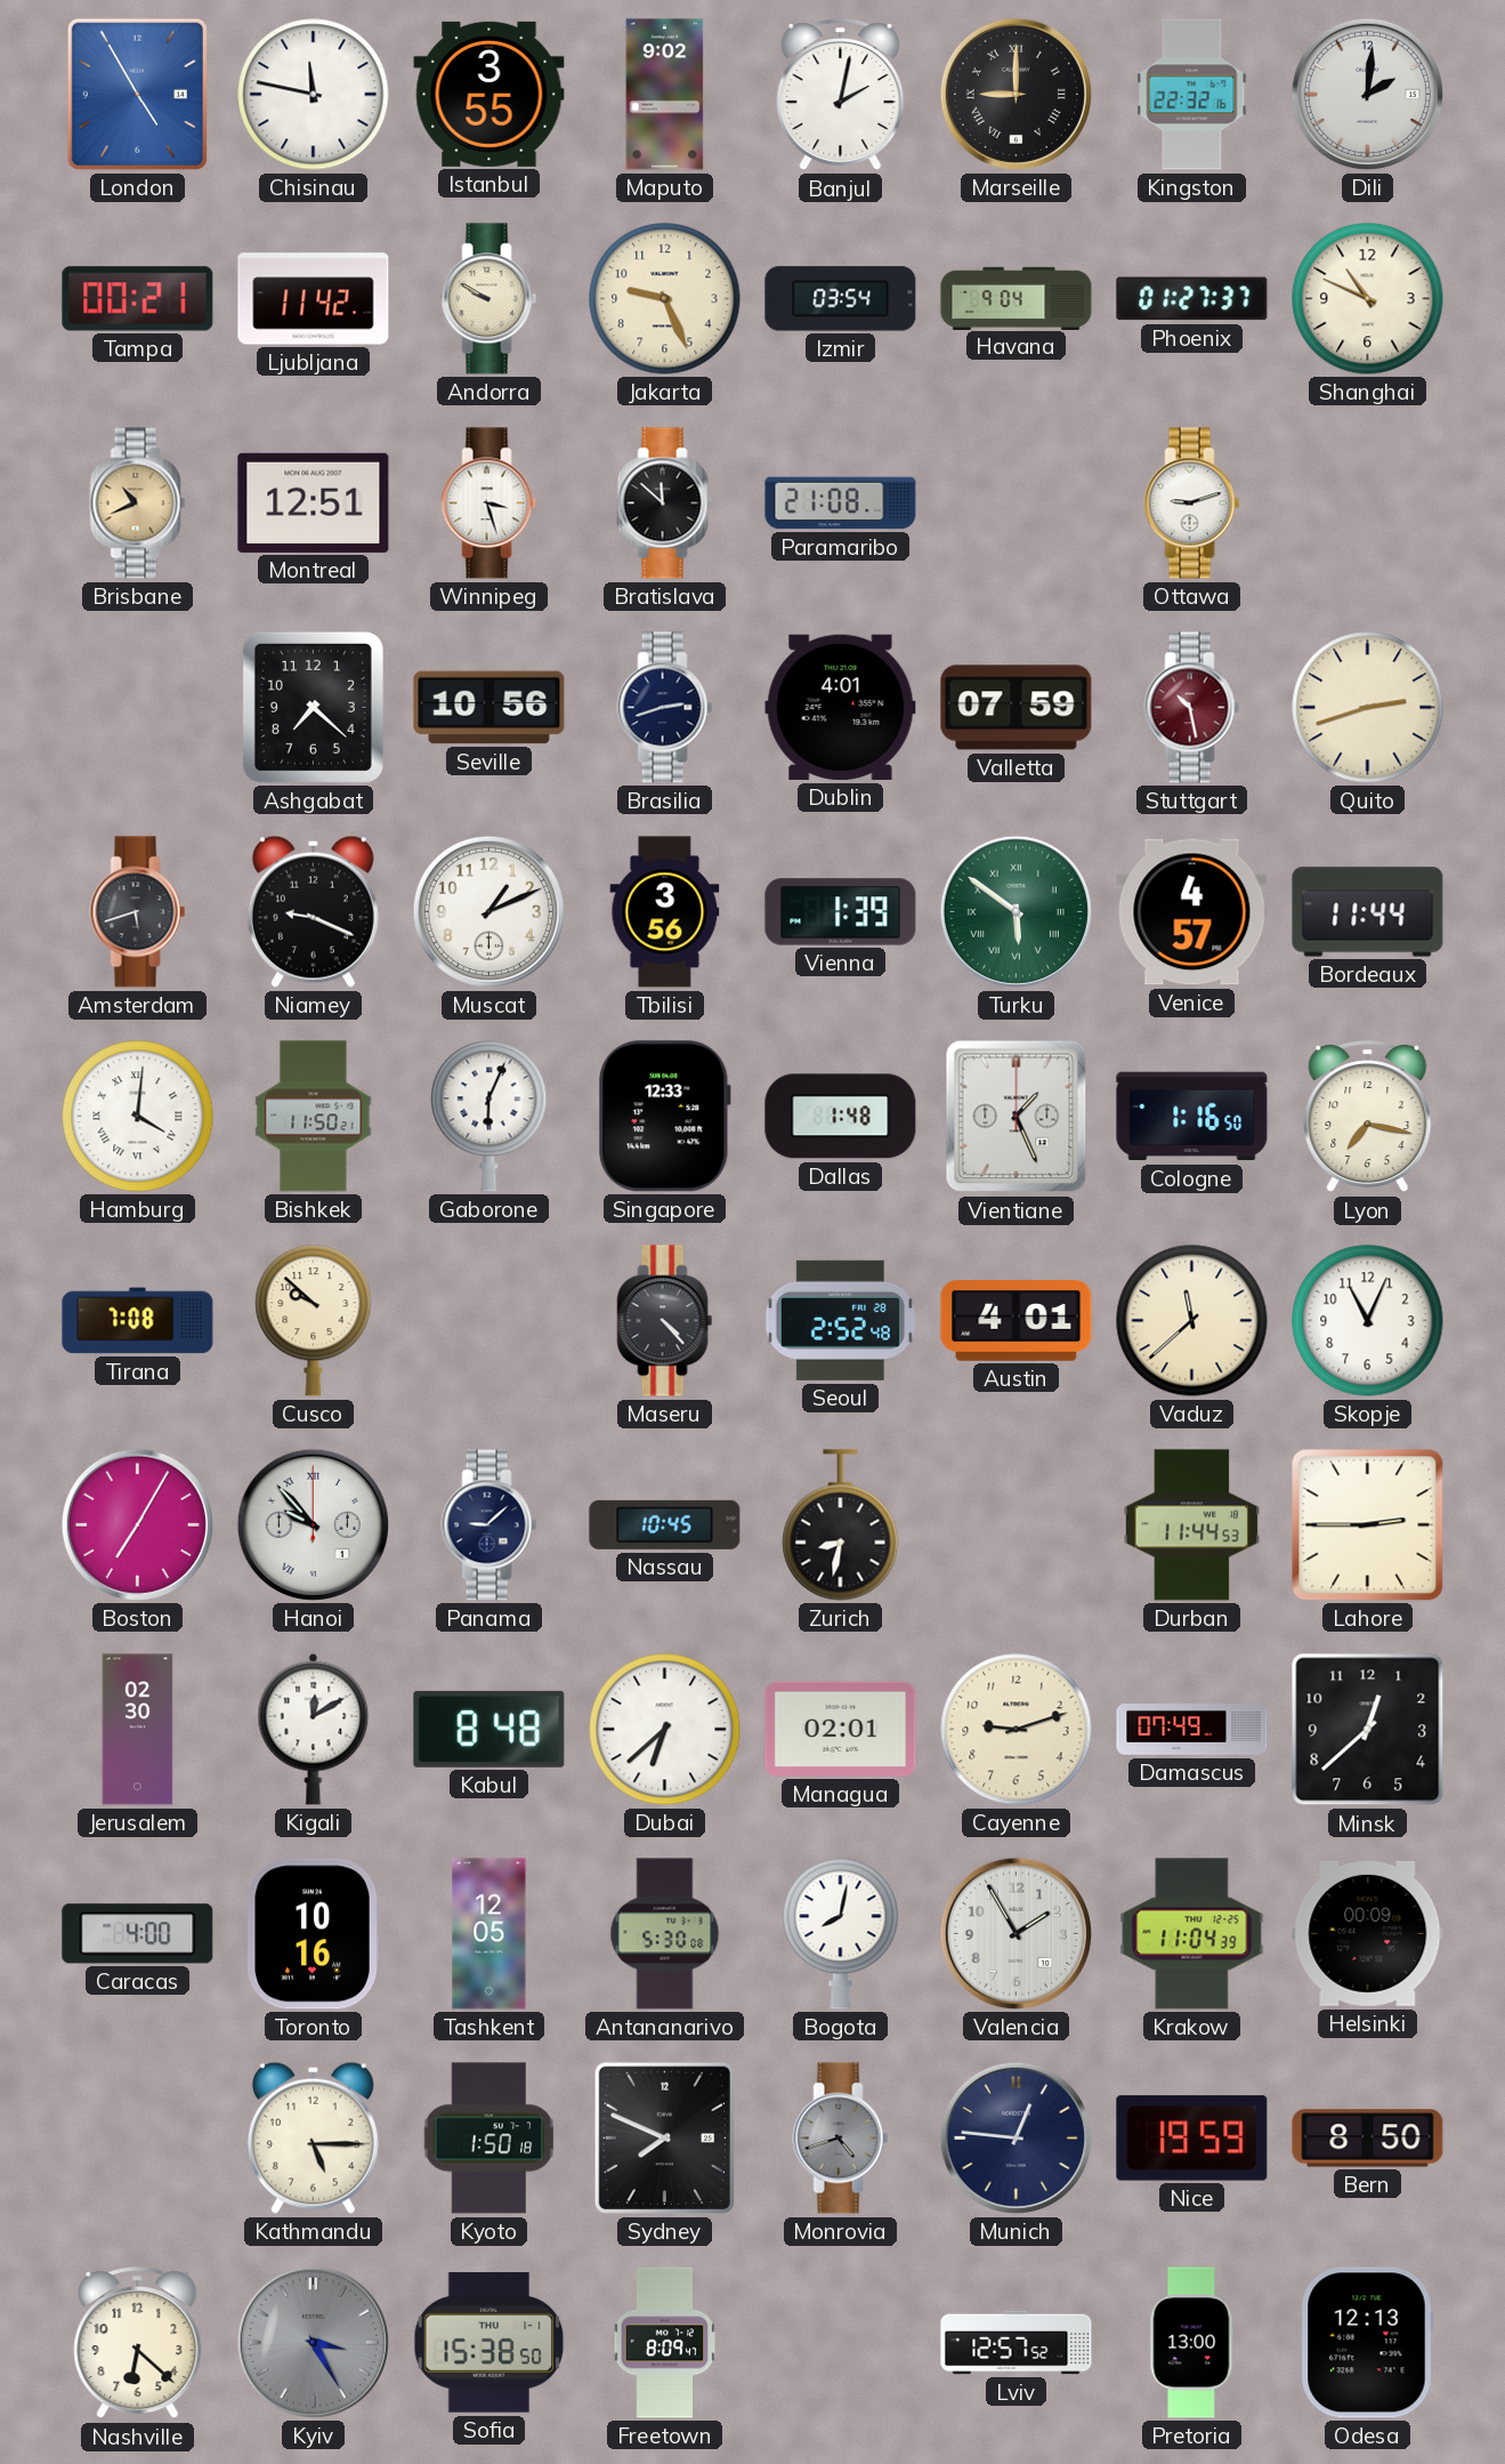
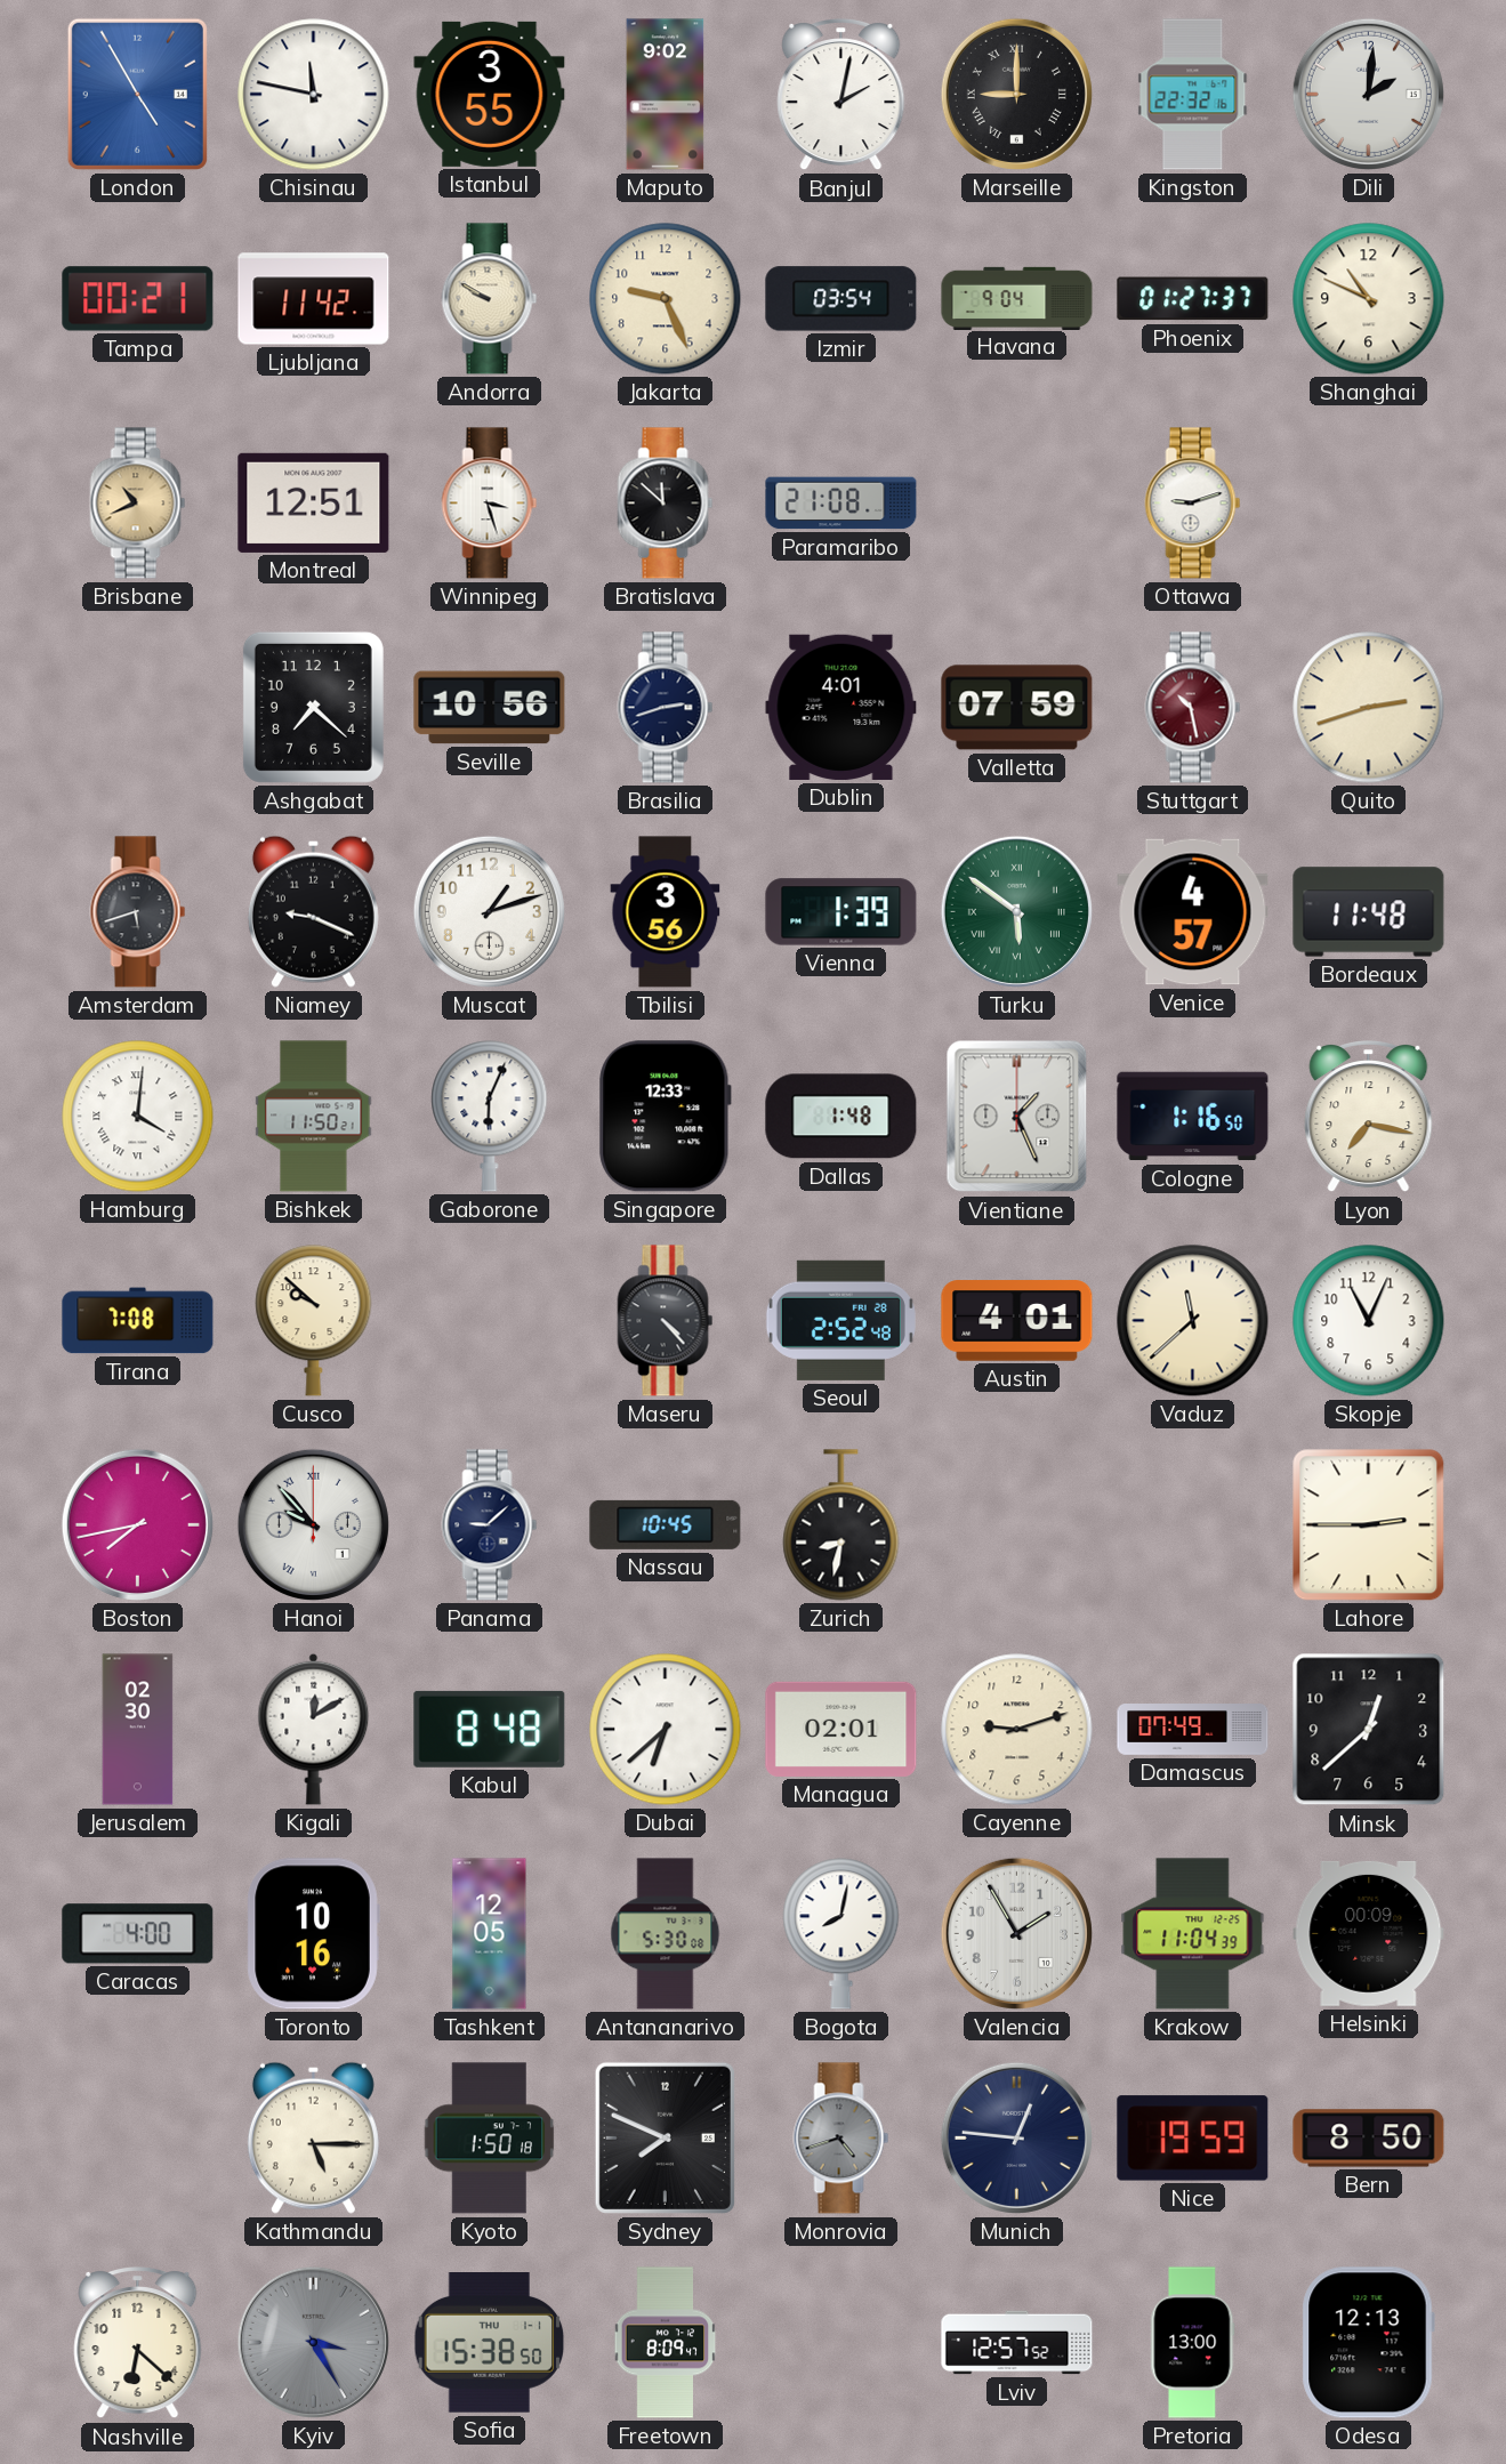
Muscat: 1:11 -> 1:12 (489, 911)
Bordeaux: 11:44 -> 11:48 (1369, 912)
Boston: 7:05 -> 7:43 (137, 1524)
Durban: 11:44 -> none (1191, 1525)
